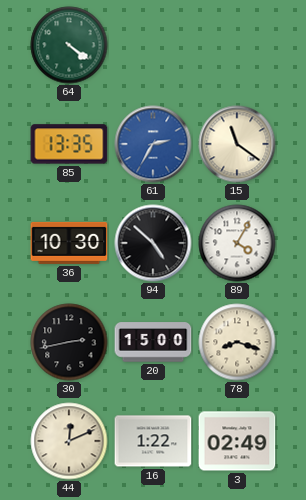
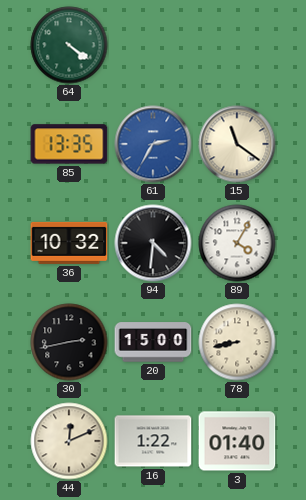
36: 10:30 -> 10:32 (69, 243)
94: 4:52 -> 4:31 (153, 243)
78: 8:18 -> 8:43 (237, 342)
3: 02:49 -> 01:40 (237, 441)
